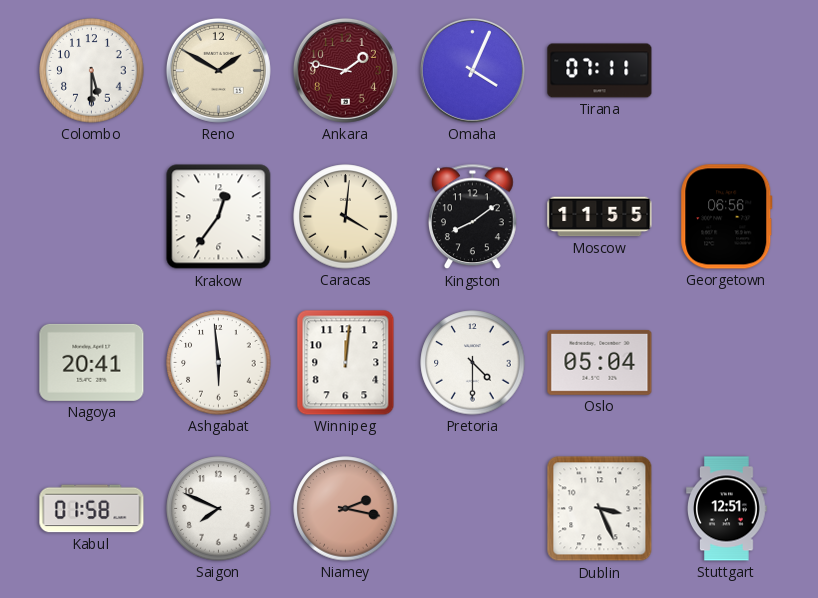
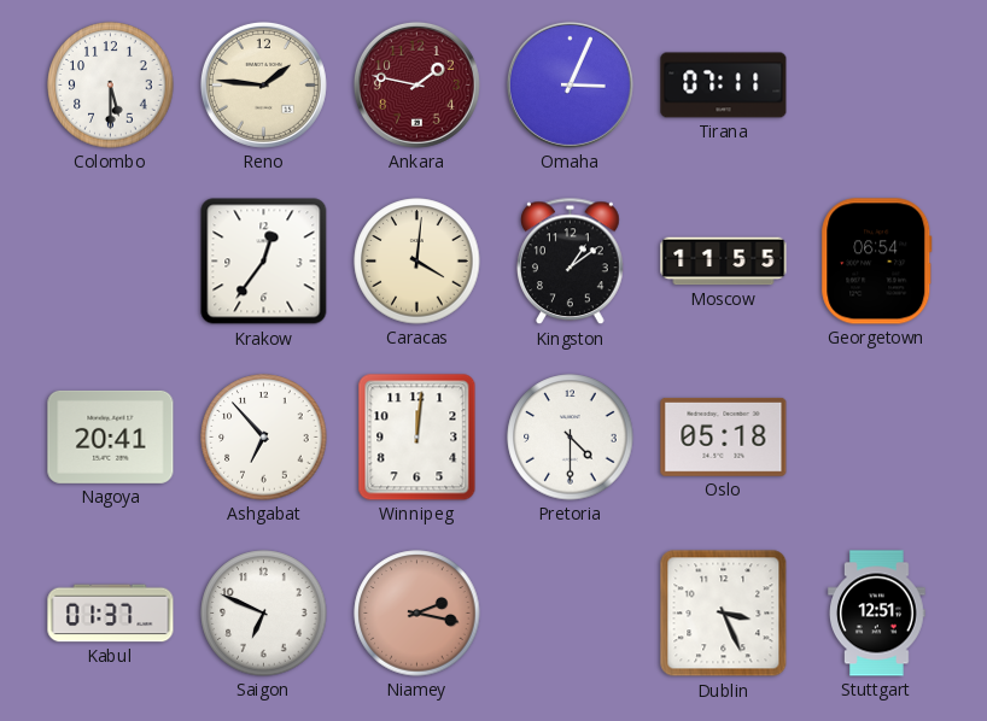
Reno: 1:50 -> 1:46 (263, 84)
Omaha: 4:04 -> 3:04 (570, 84)
Kingston: 8:09 -> 1:09 (571, 262)
Georgetown: 06:56 -> 06:54 (877, 262)
Ashgabat: 5:59 -> 6:53 (264, 438)
Oslo: 05:04 -> 05:18 (724, 436)
Kabul: 01:58 -> 01:37 (111, 614)
Saigon: 7:49 -> 6:49 (264, 614)
